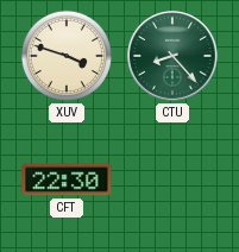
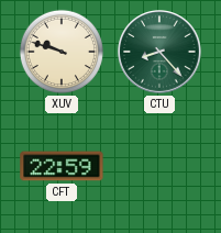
XUV: 3:48 -> 9:48 (62, 52)
CFT: 22:30 -> 22:59 (62, 166)
